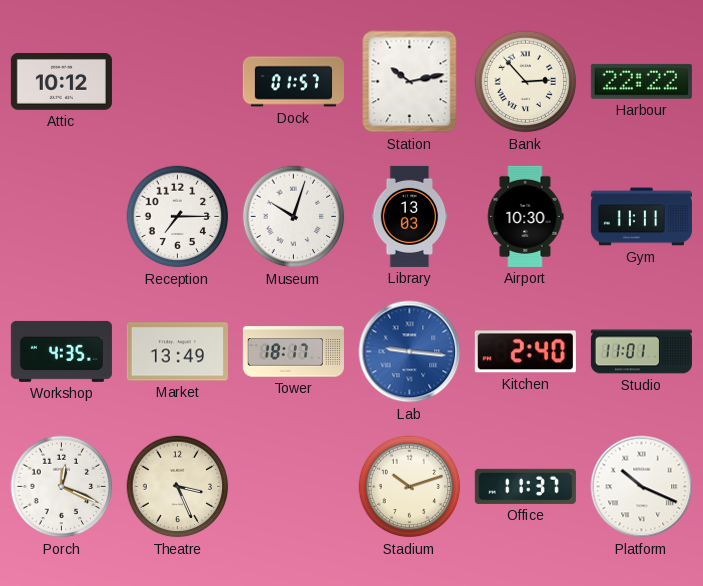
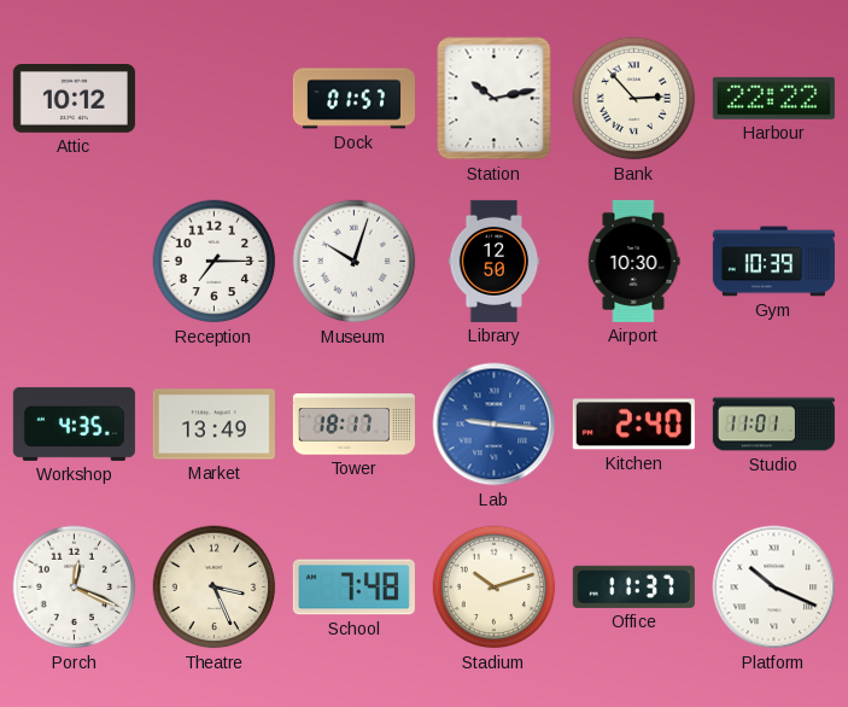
Library: 13:03 -> 12:50 (495, 261)
Gym: 11:11 -> 10:39 (773, 262)
School: none -> 7:48 (353, 588)
